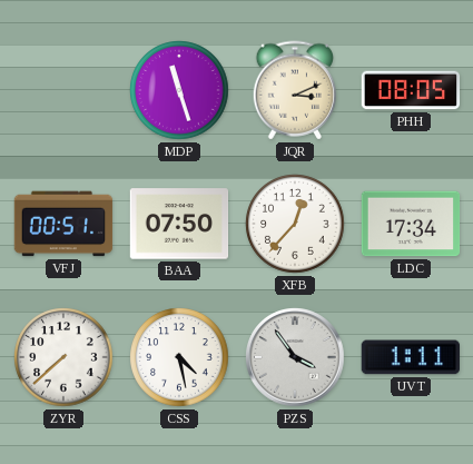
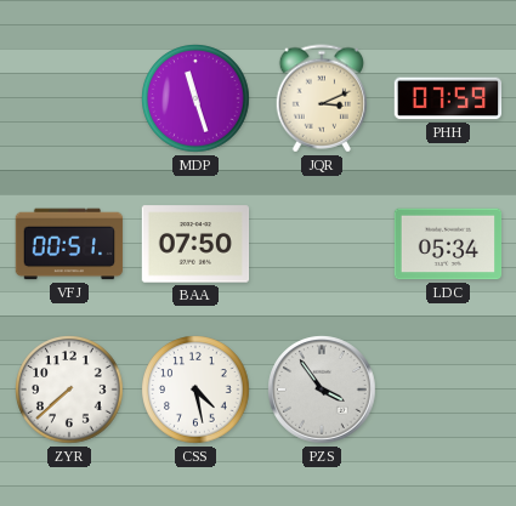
PHH: 08:05 -> 07:59 (448, 98)
XFB: 12:37 -> none (295, 224)
LDC: 17:34 -> 05:34 (448, 244)
UVT: 1:11 -> none (410, 357)
